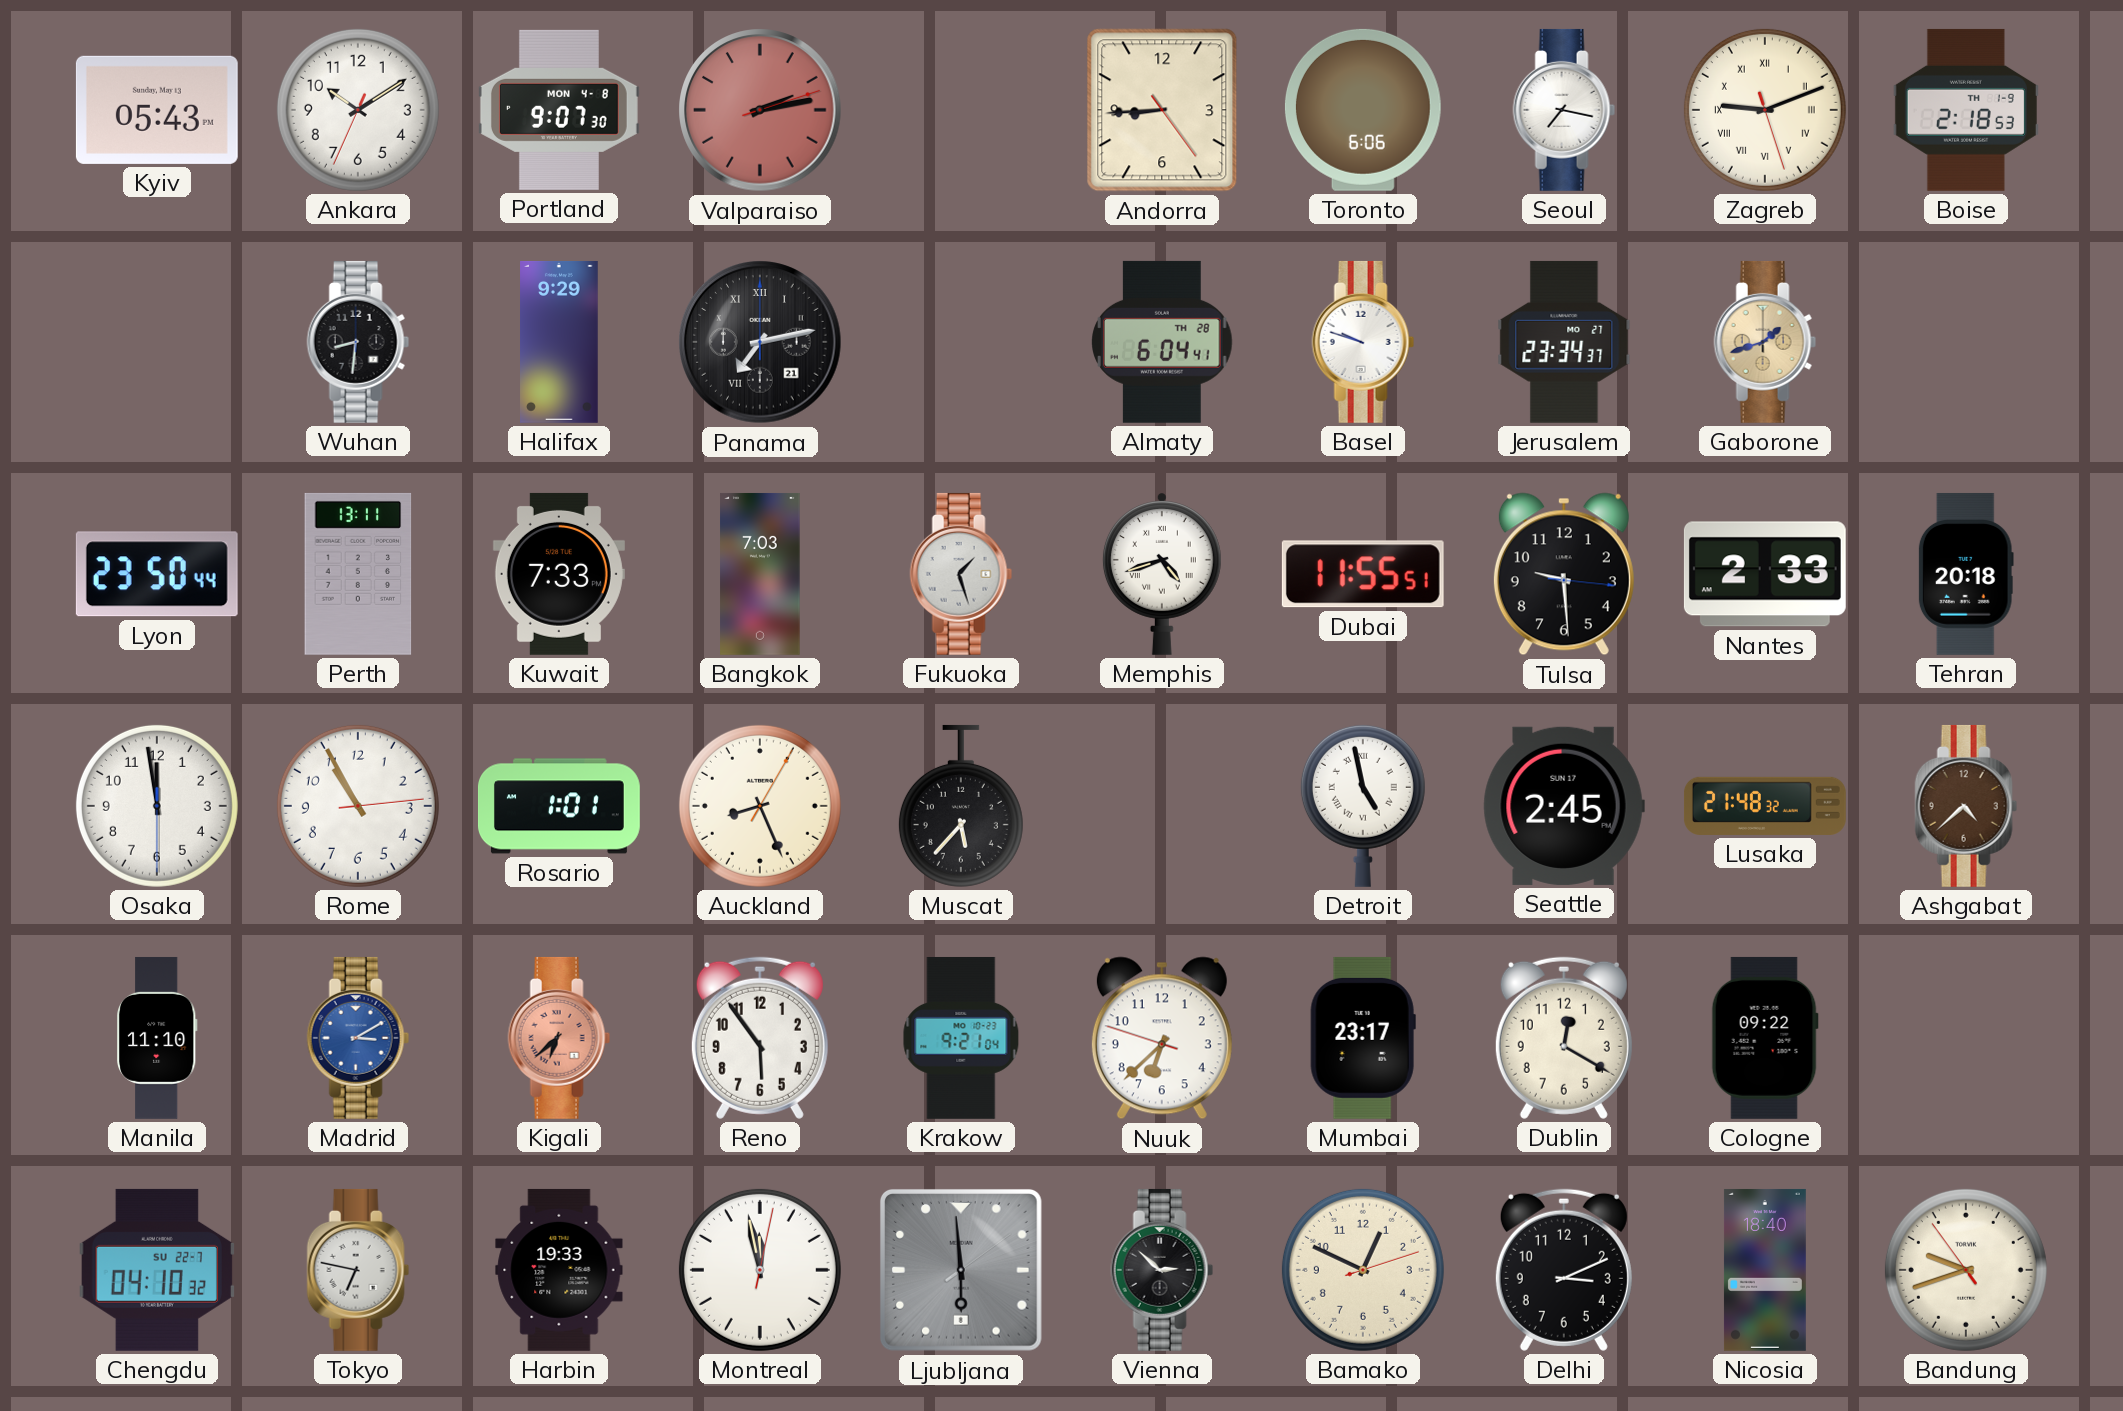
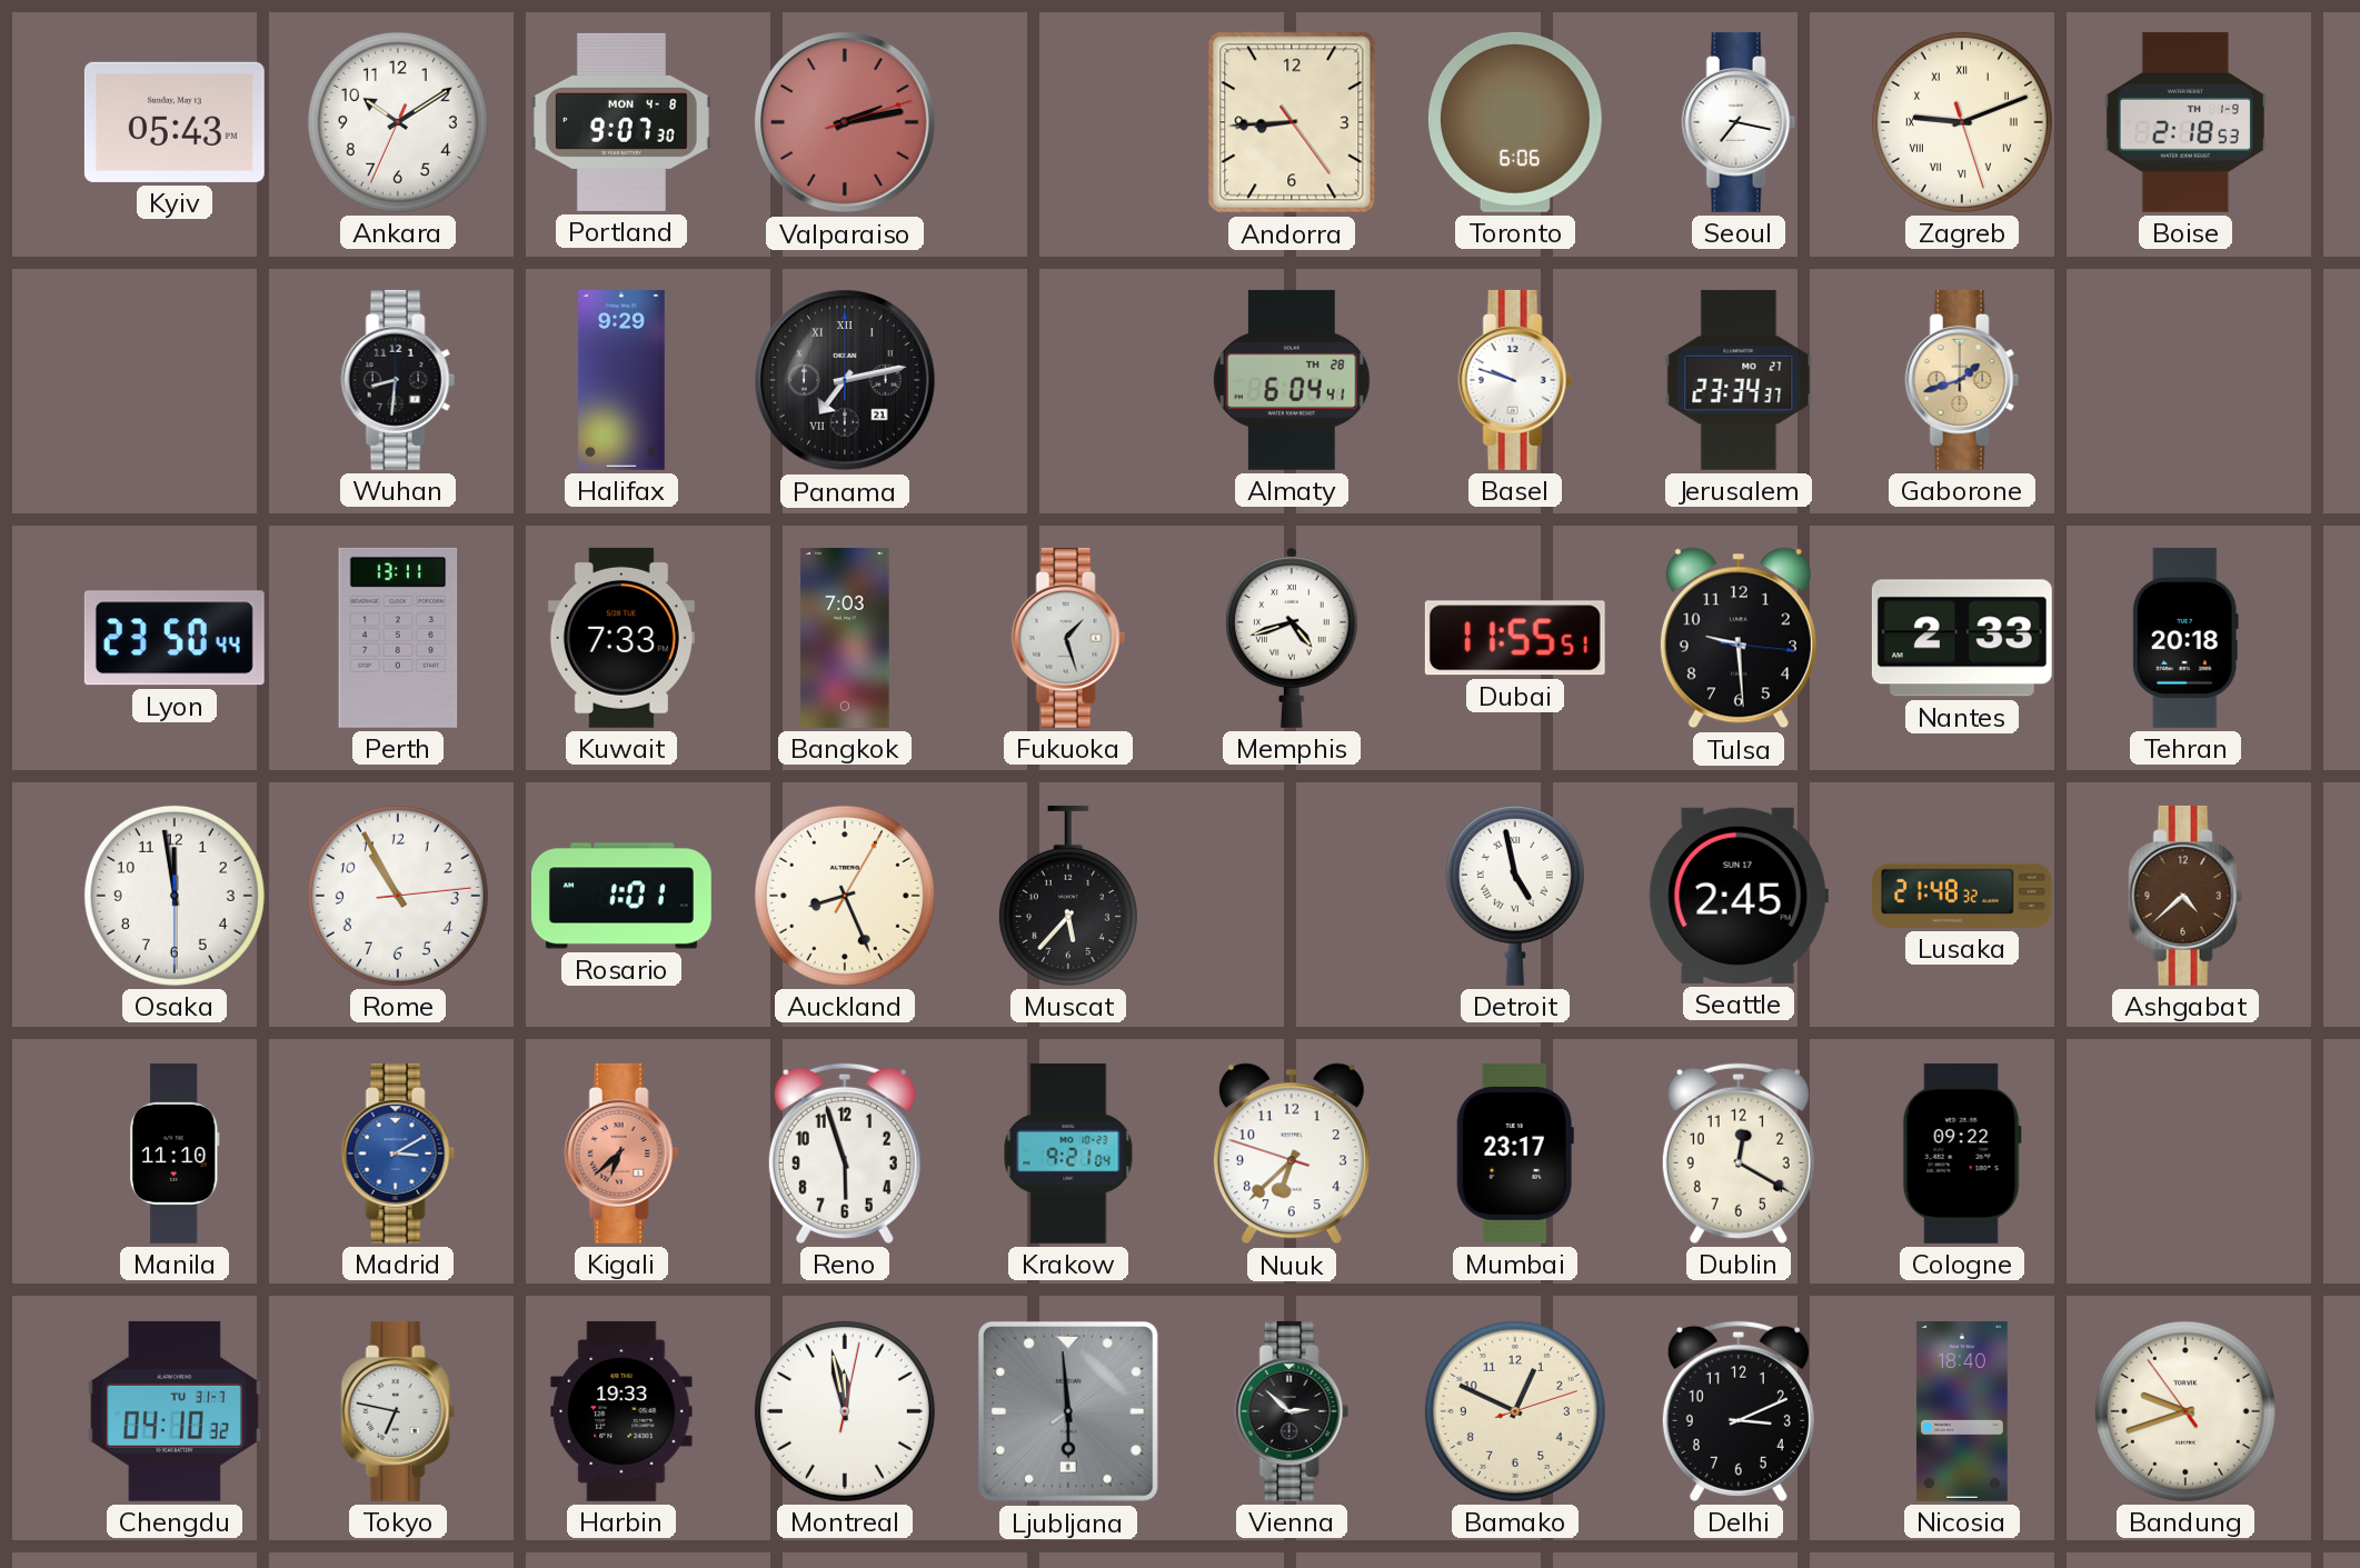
Reno: 5:54 -> 5:57 (845, 1153)
Chengdu date: SU 22-7 -> TU 31-7 (173, 1411)
